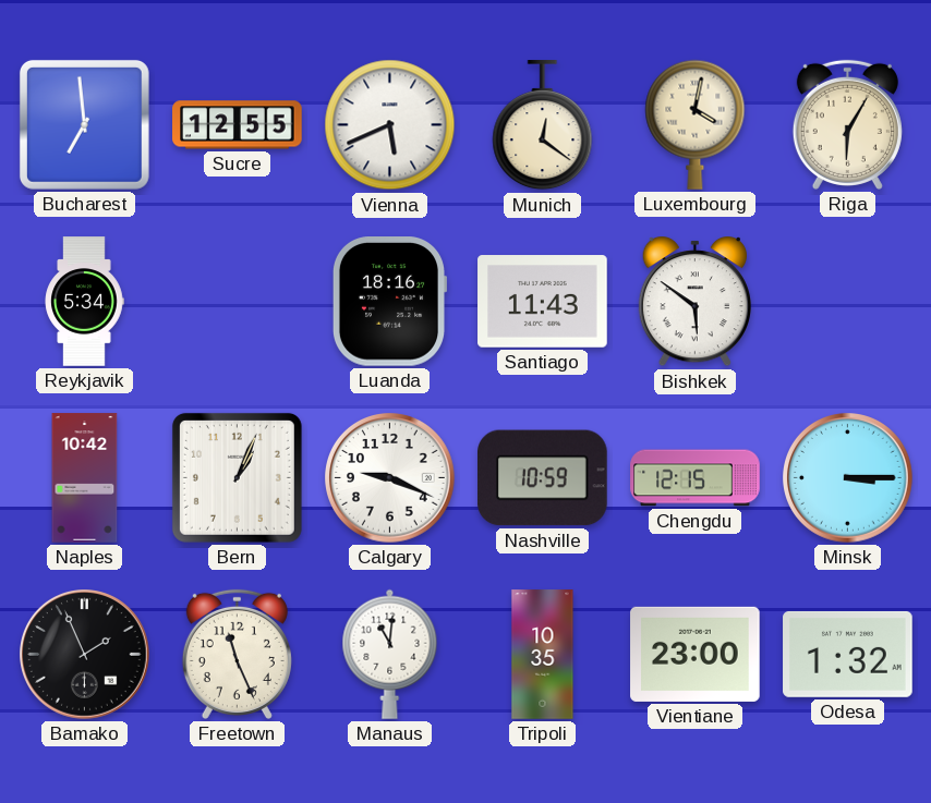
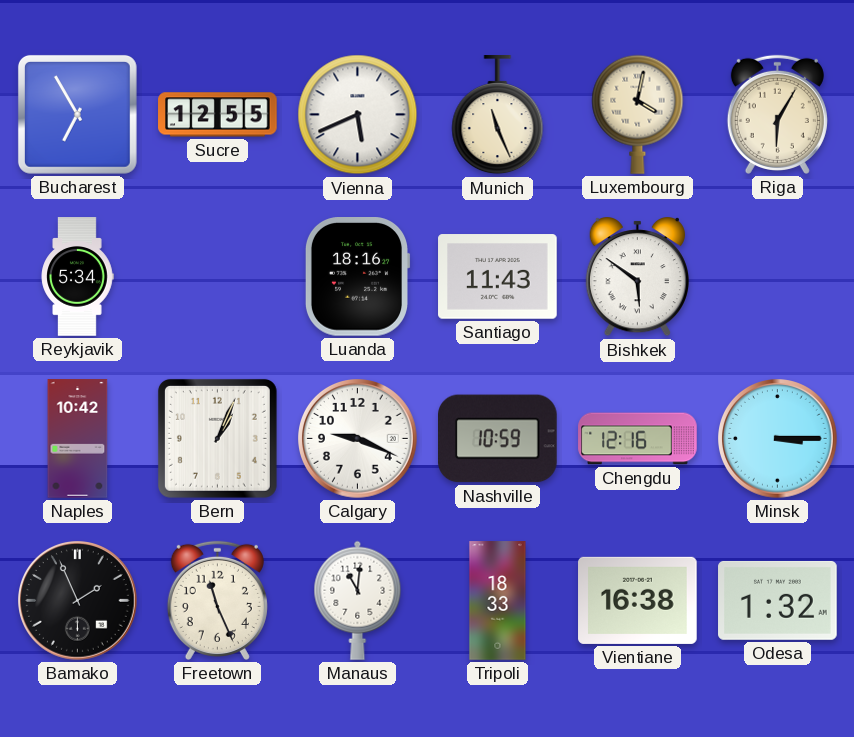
Bucharest: 6:59 -> 6:55 (77, 114)
Munich: 12:21 -> 11:26 (498, 115)
Chengdu: 12:15 -> 12:16 (638, 439)
Tripoli: 10:35 -> 18:33 (498, 601)
Vientiane: 23:00 -> 16:38 (638, 600)
